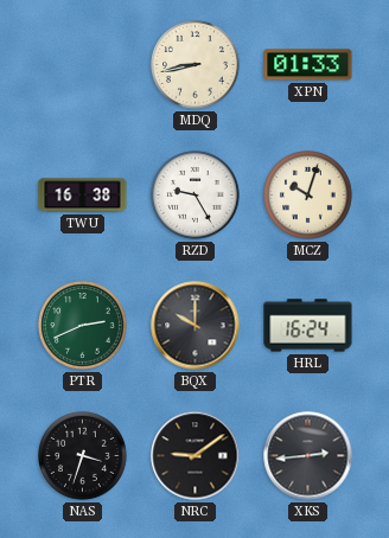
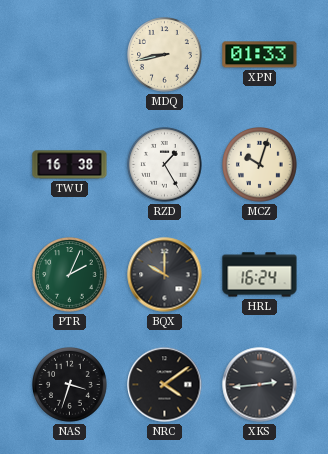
RZD: 9:25 -> 1:25 (165, 165)
PTR: 2:41 -> 2:04 (70, 275)
NRC: 9:09 -> 4:09 (165, 385)
